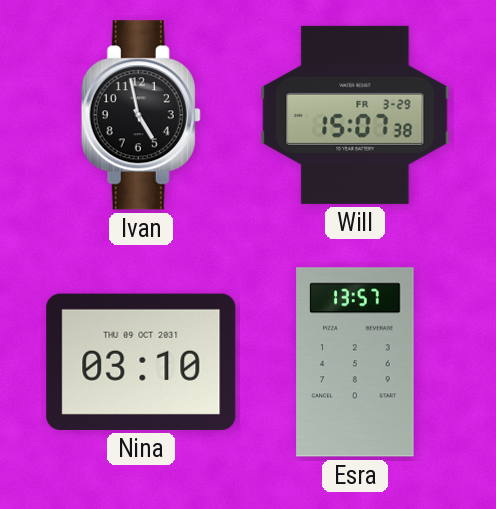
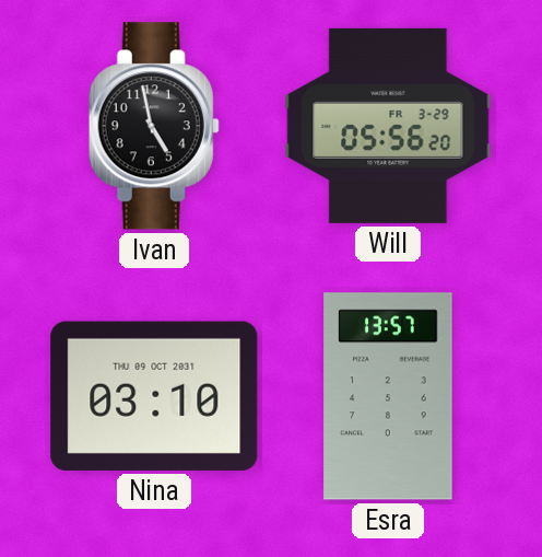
Will: 15:07 -> 05:56 (388, 126)
